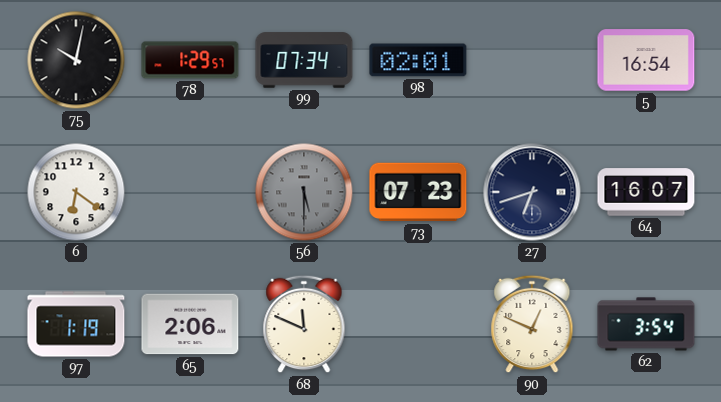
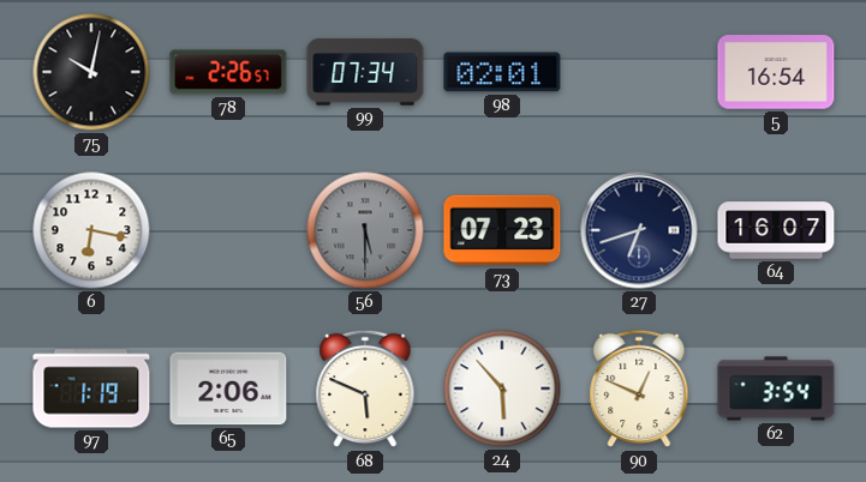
78: 1:29 -> 2:26 (228, 72)
6: 6:21 -> 6:17 (91, 230)
68: 11:49 -> 5:49 (365, 388)
24: none -> 5:53 (502, 388)
